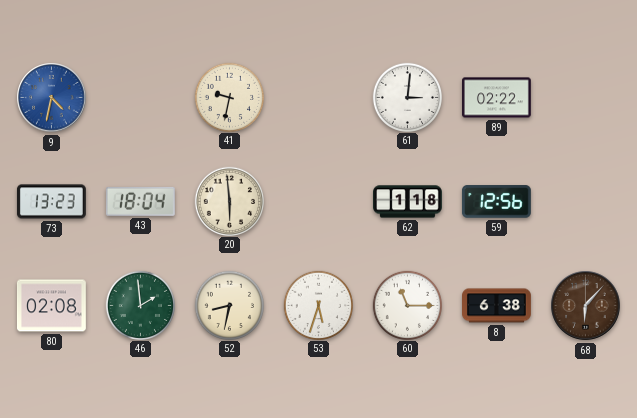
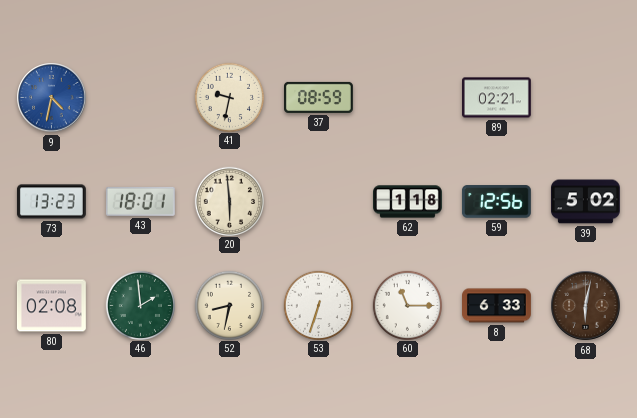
37: none -> 08:59 (319, 97)
61: 3:01 -> none (407, 97)
89: 02:22 -> 02:21 (497, 98)
43: 18:04 -> 18:01 (140, 201)
39: none -> 5:02 (585, 202)
53: 5:33 -> 6:33 (318, 305)
8: 6:38 -> 6:33 (497, 306)
68: 6:07 -> 6:02 (586, 306)
